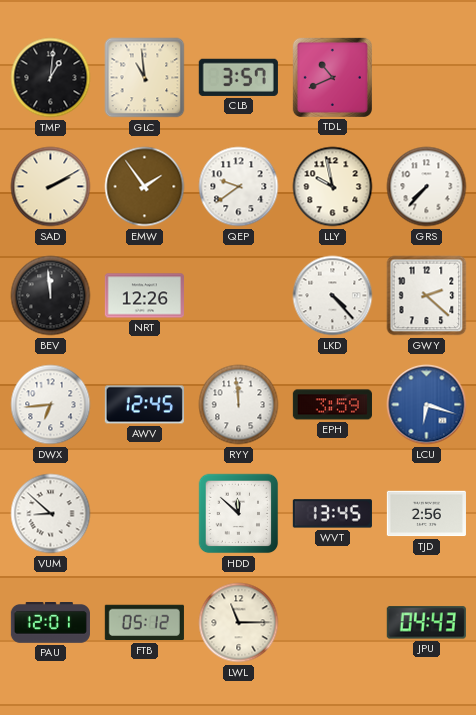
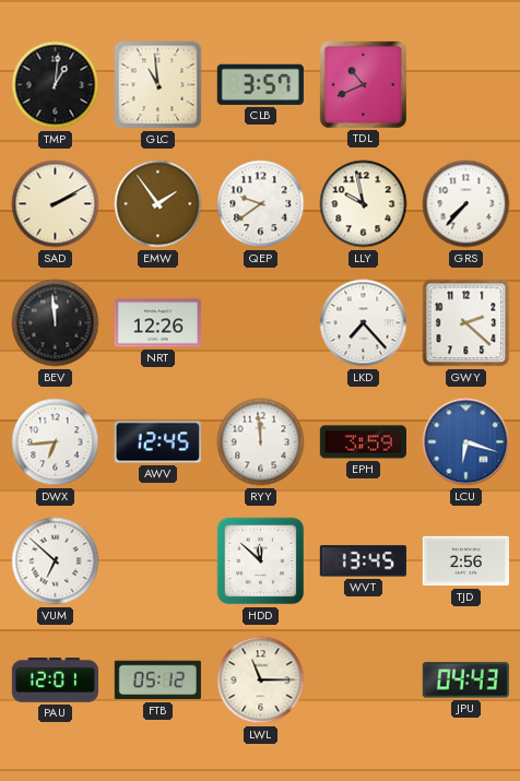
LKD: 4:23 -> 7:23 (364, 323)
VUM: 8:52 -> 6:52 (56, 561)
